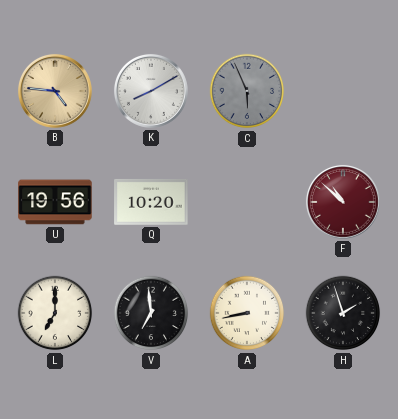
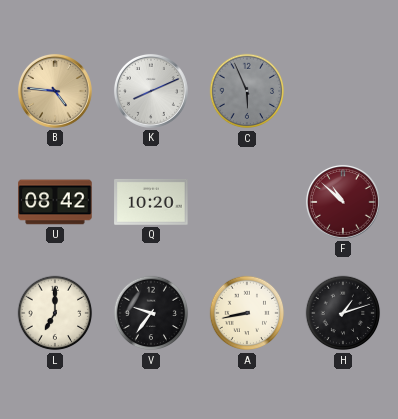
K: 8:10 -> 8:11 (151, 91)
U: 19:56 -> 08:42 (55, 202)
V: 6:59 -> 9:36 (151, 313)
H: 1:57 -> 1:12 (343, 313)
